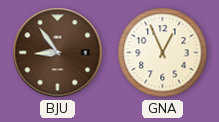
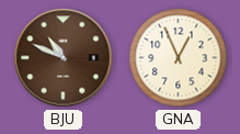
BJU: 8:54 -> 10:49 (64, 58)
